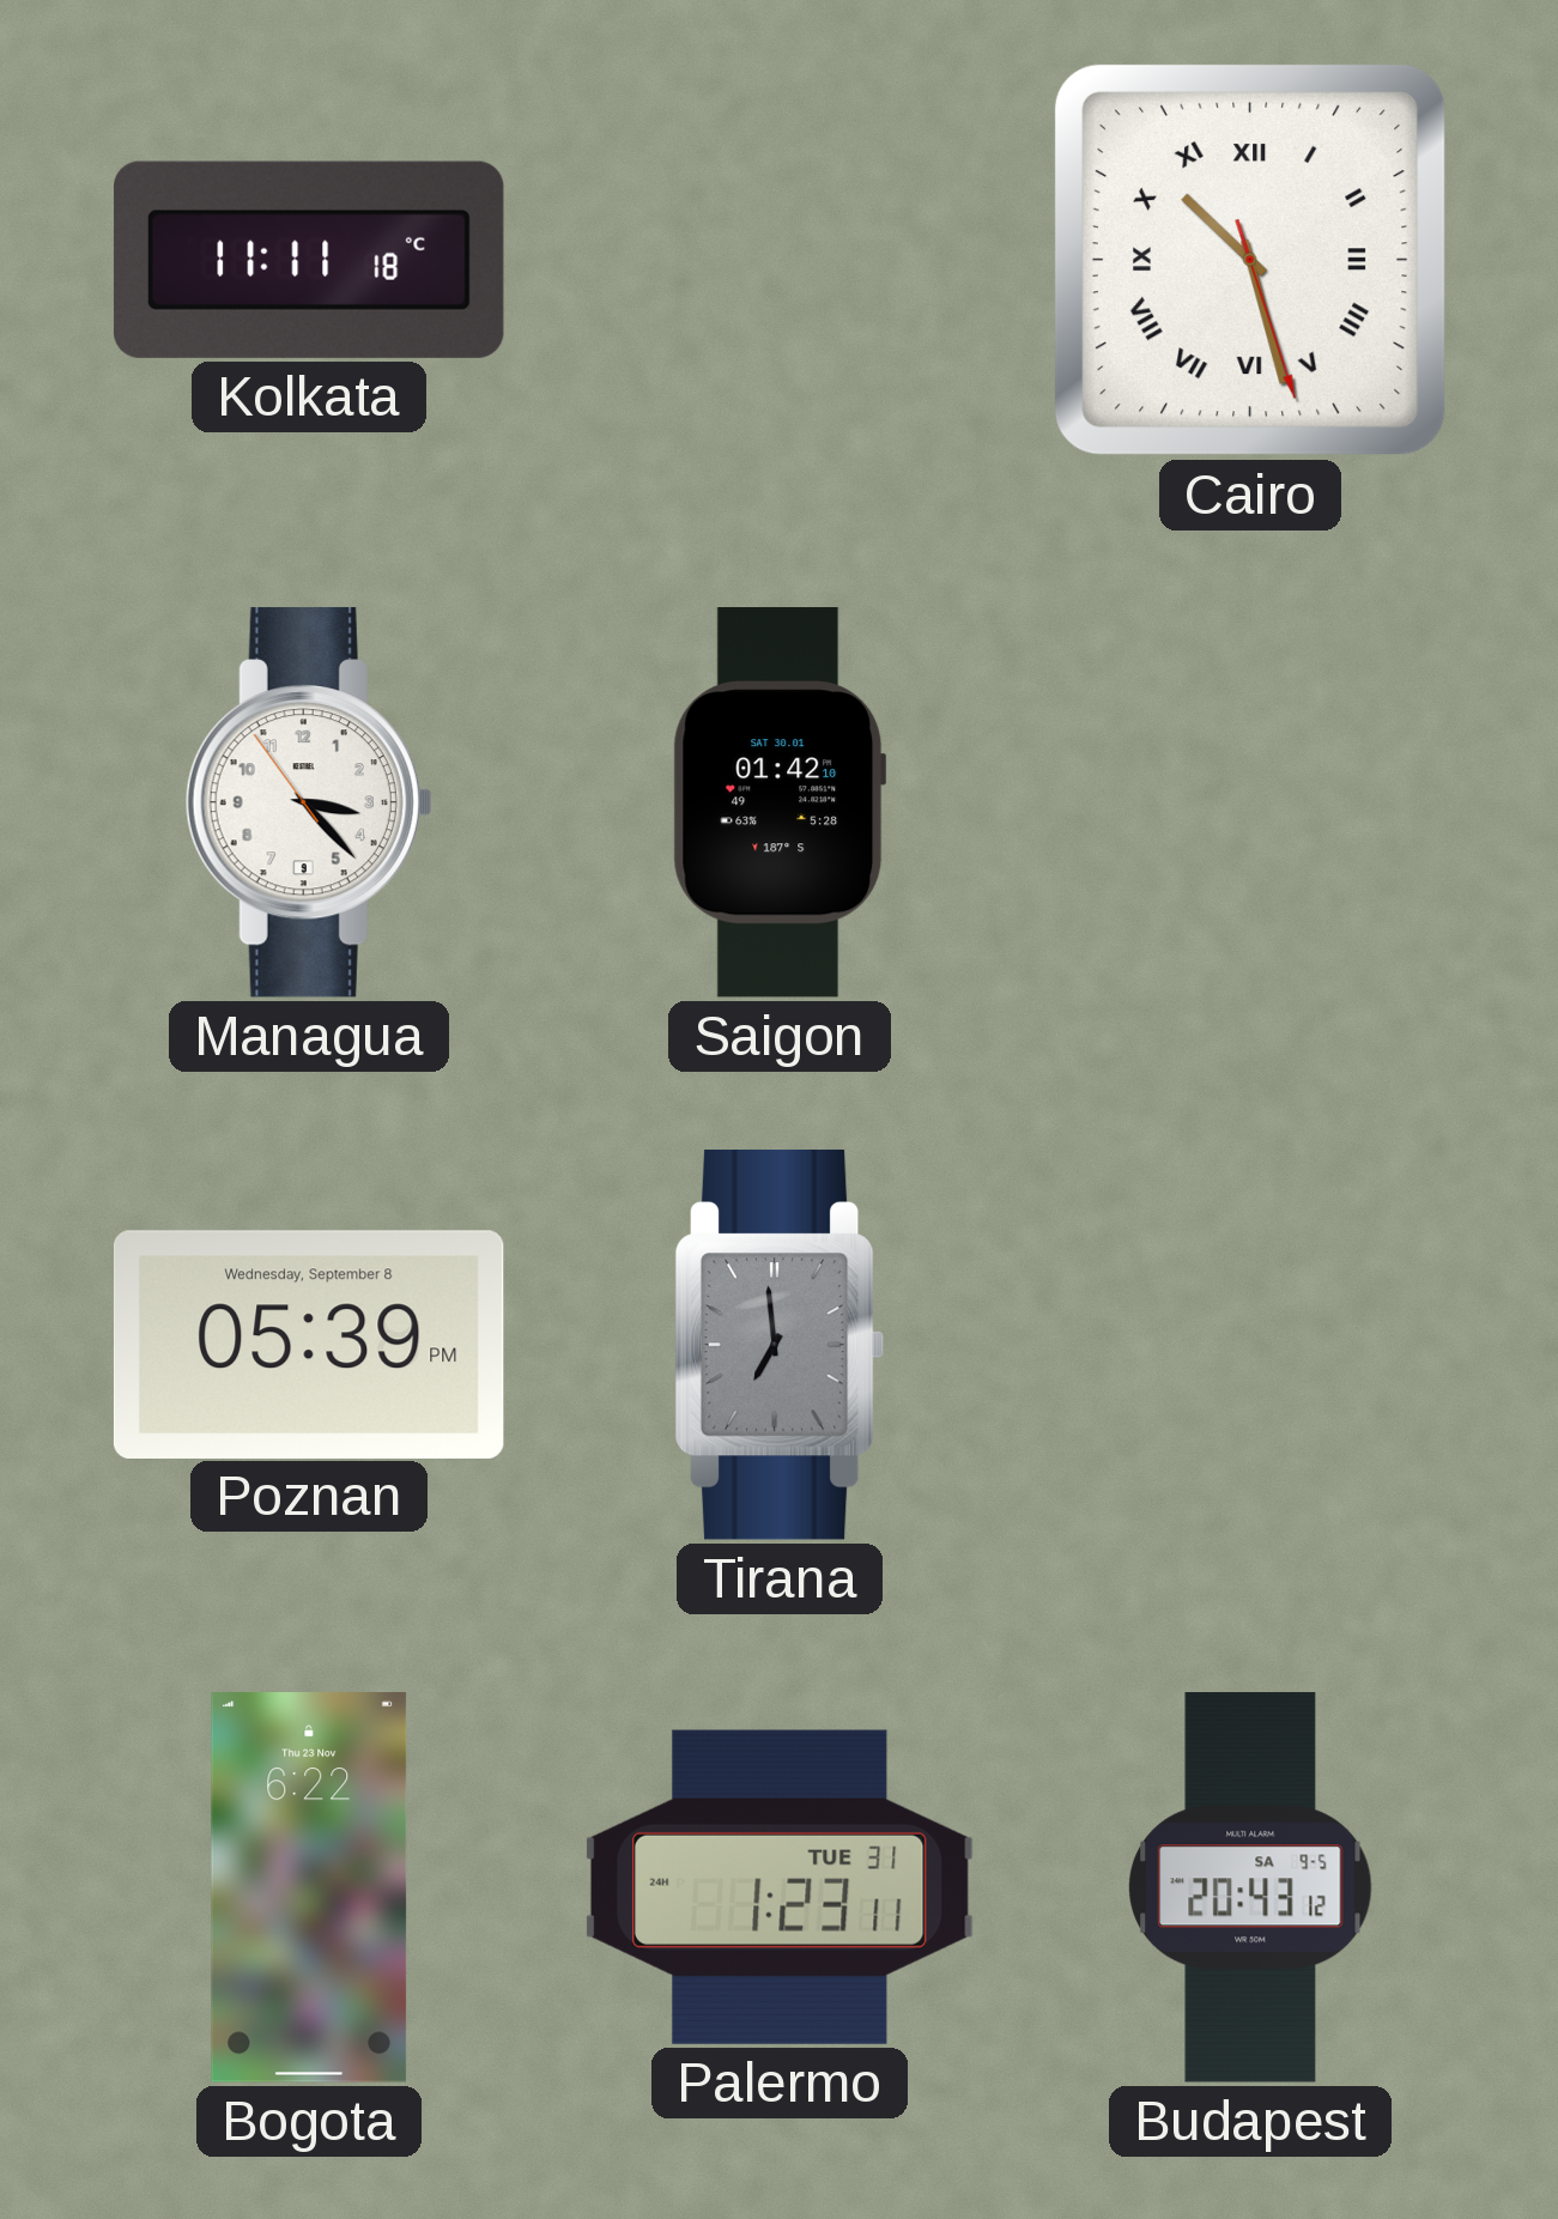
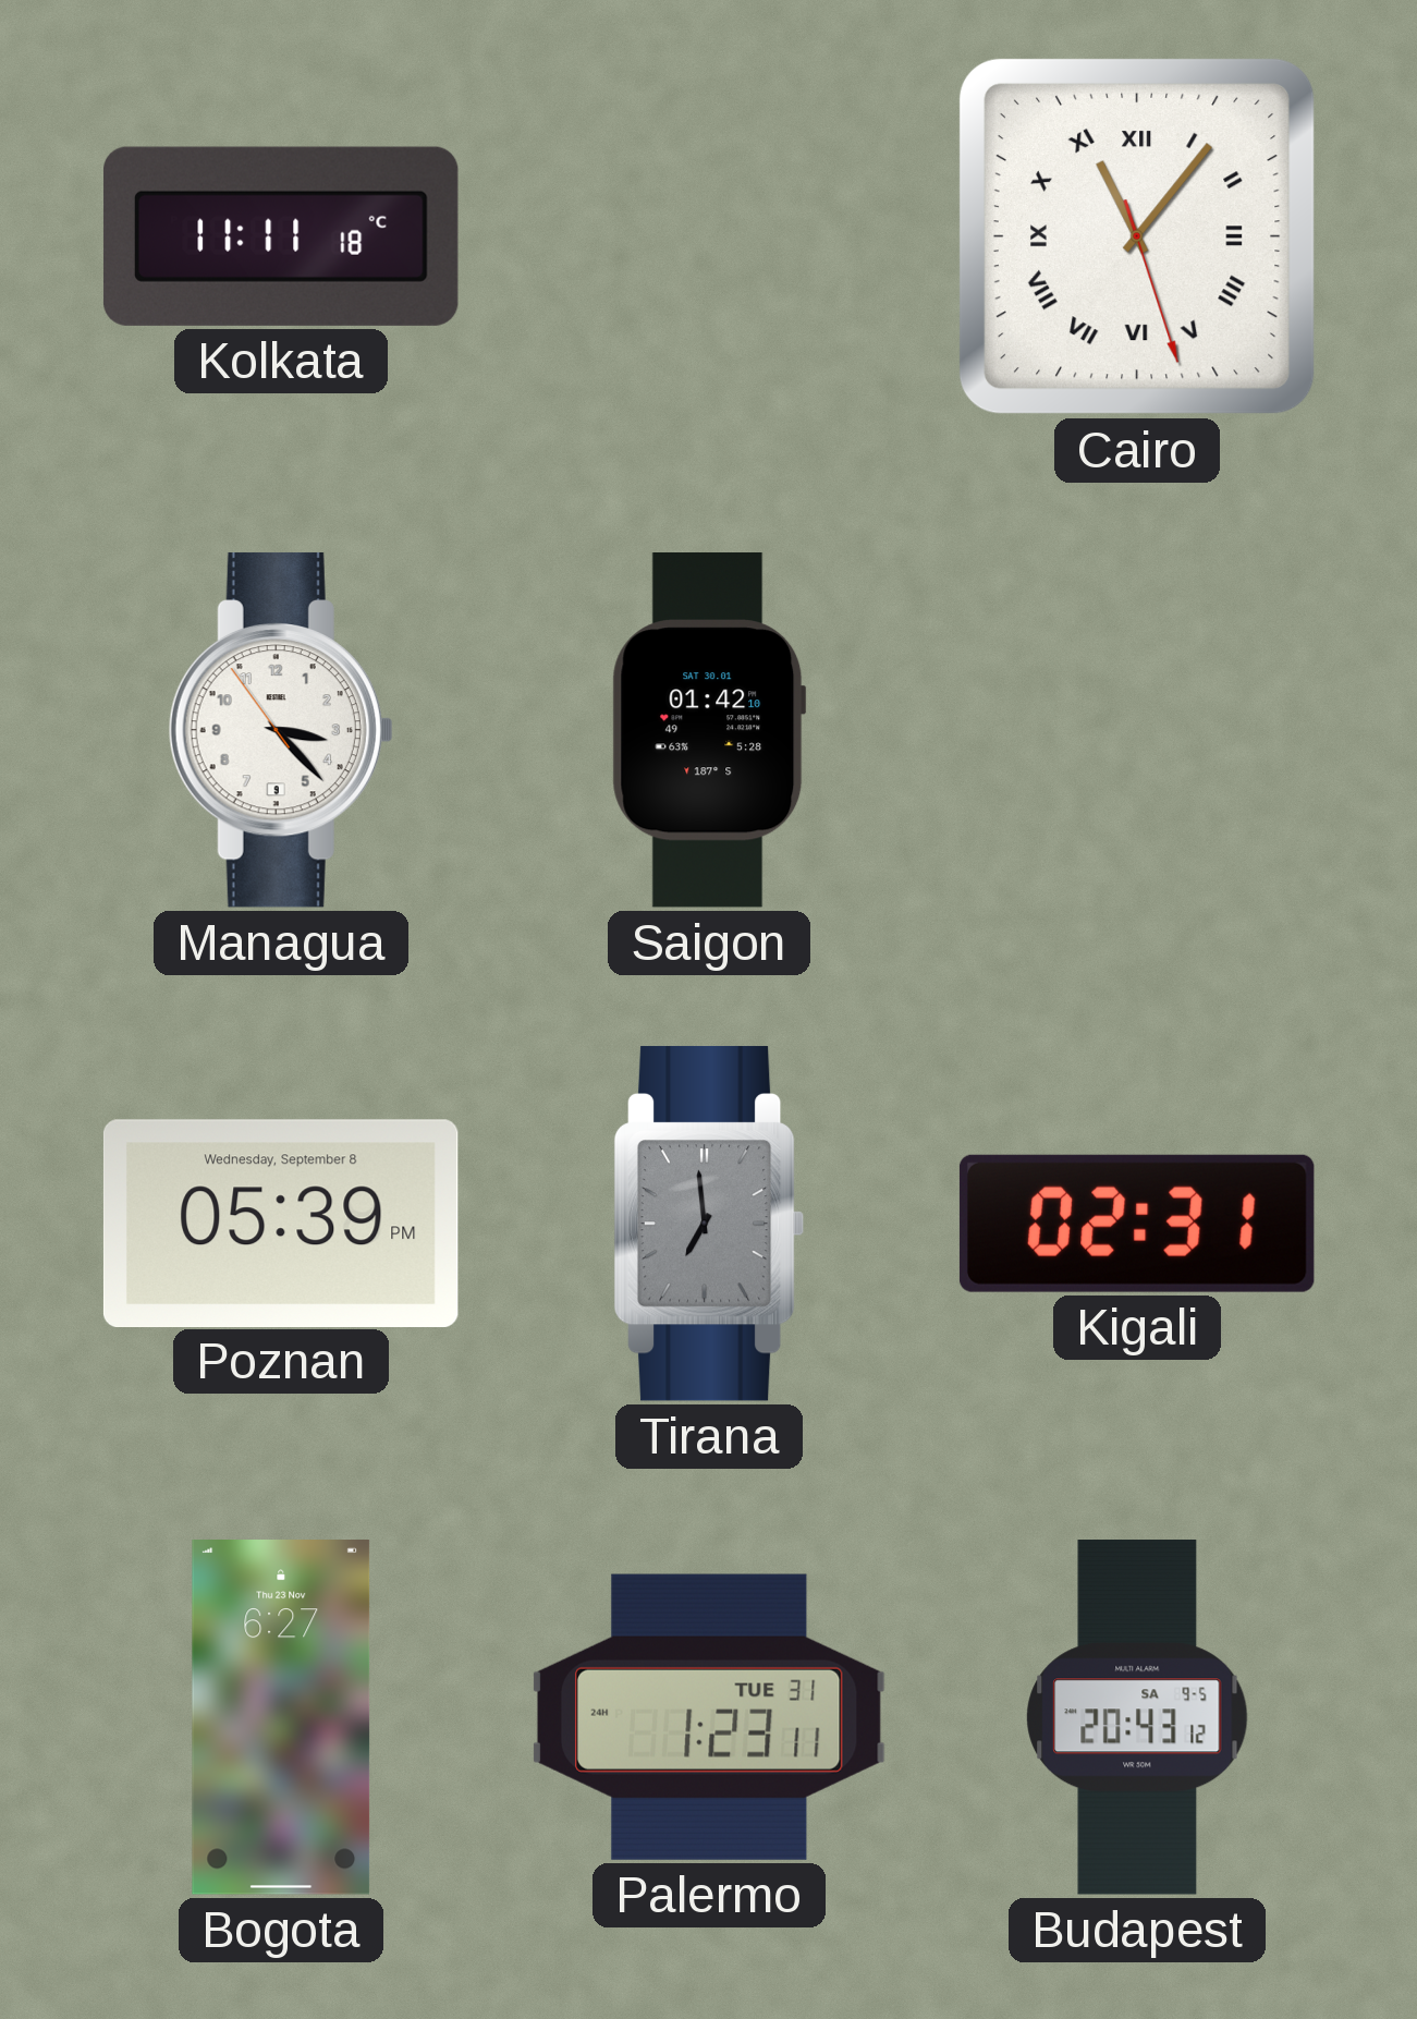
Cairo: 10:27 -> 11:06 (1137, 236)
Kigali: none -> 02:31 (1137, 1224)
Bogota: 6:22 -> 6:27 (281, 1718)
